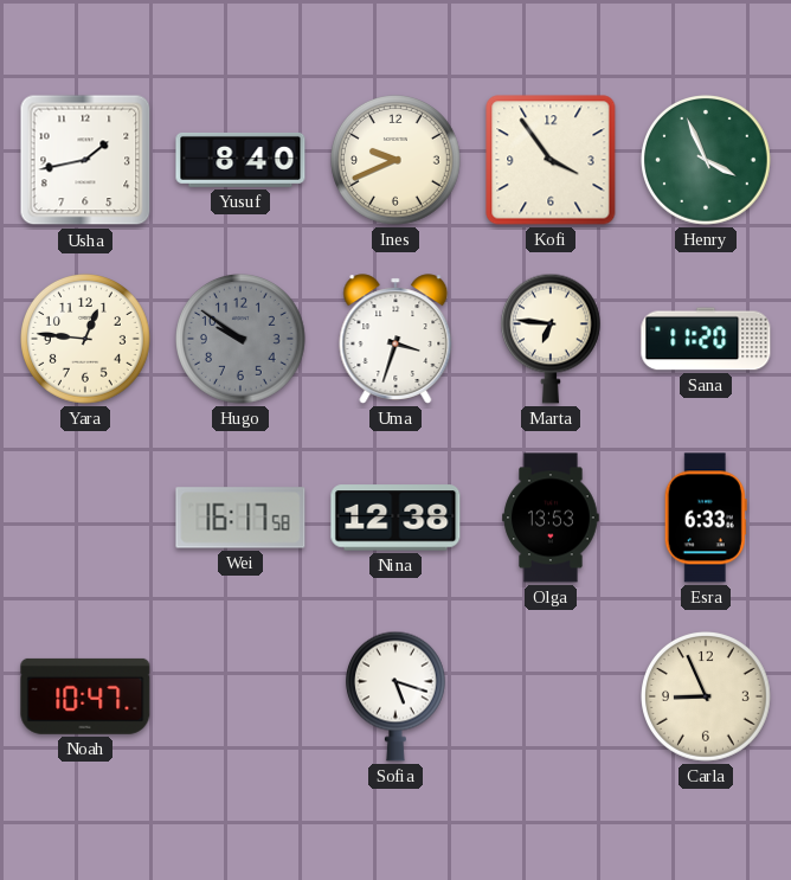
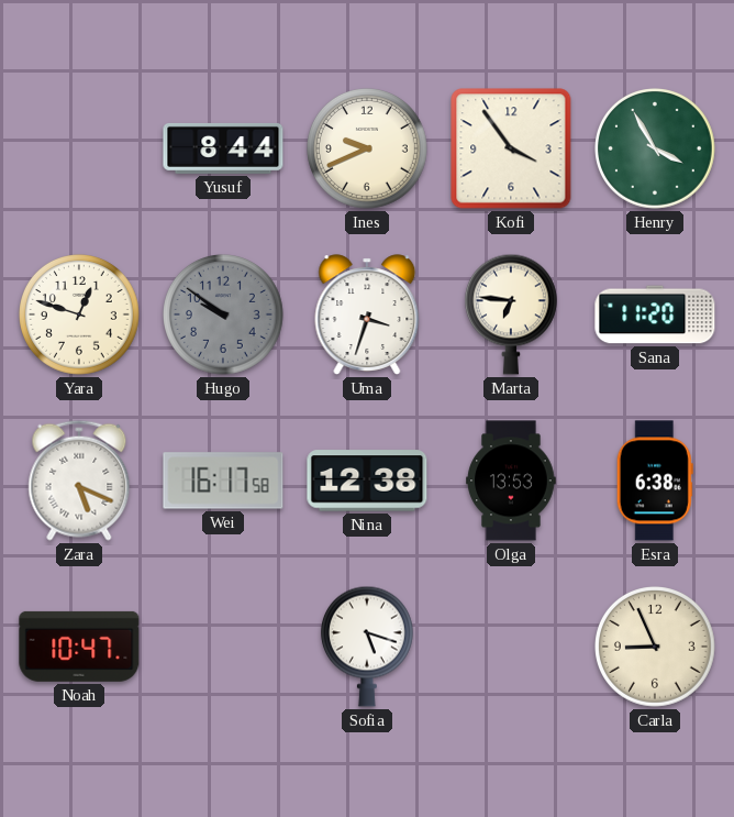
Usha: 1:43 -> none (85, 160)
Yusuf: 8:40 -> 8:44 (223, 148)
Henry: 3:56 -> 3:55 (656, 150)
Yara: 12:46 -> 12:48 (80, 316)
Zara: none -> 5:19 (79, 481)
Esra: 6:33 -> 6:38 (655, 481)
